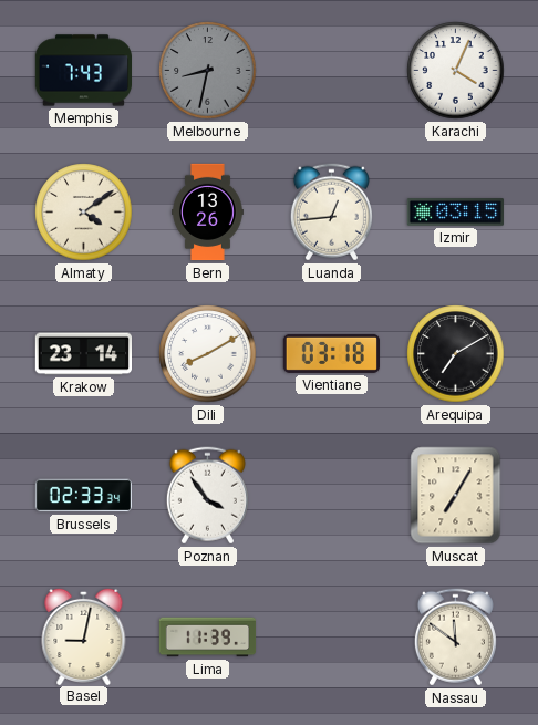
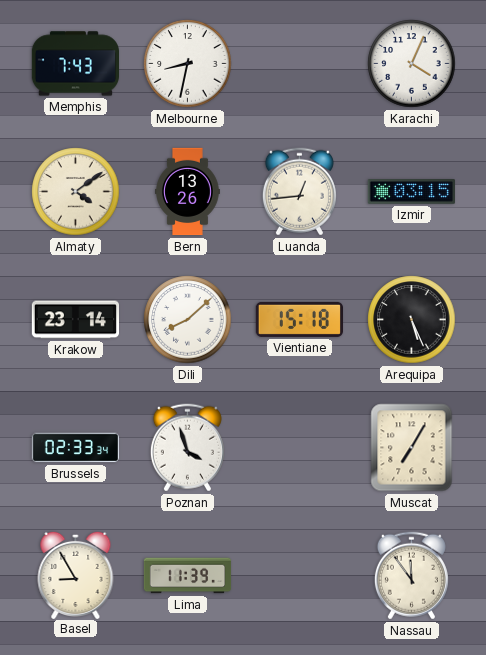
Melbourne dial: grey -> white (188, 64)
Dili: 8:10 -> 8:08 (188, 320)
Vientiane: 03:18 -> 15:18 (299, 319)
Arequipa: 7:10 -> 5:26 (412, 320)
Poznan: 3:54 -> 3:57 (187, 448)
Basel: 9:02 -> 8:55 (76, 574)
Nassau: 11:51 -> 11:54 (411, 576)
